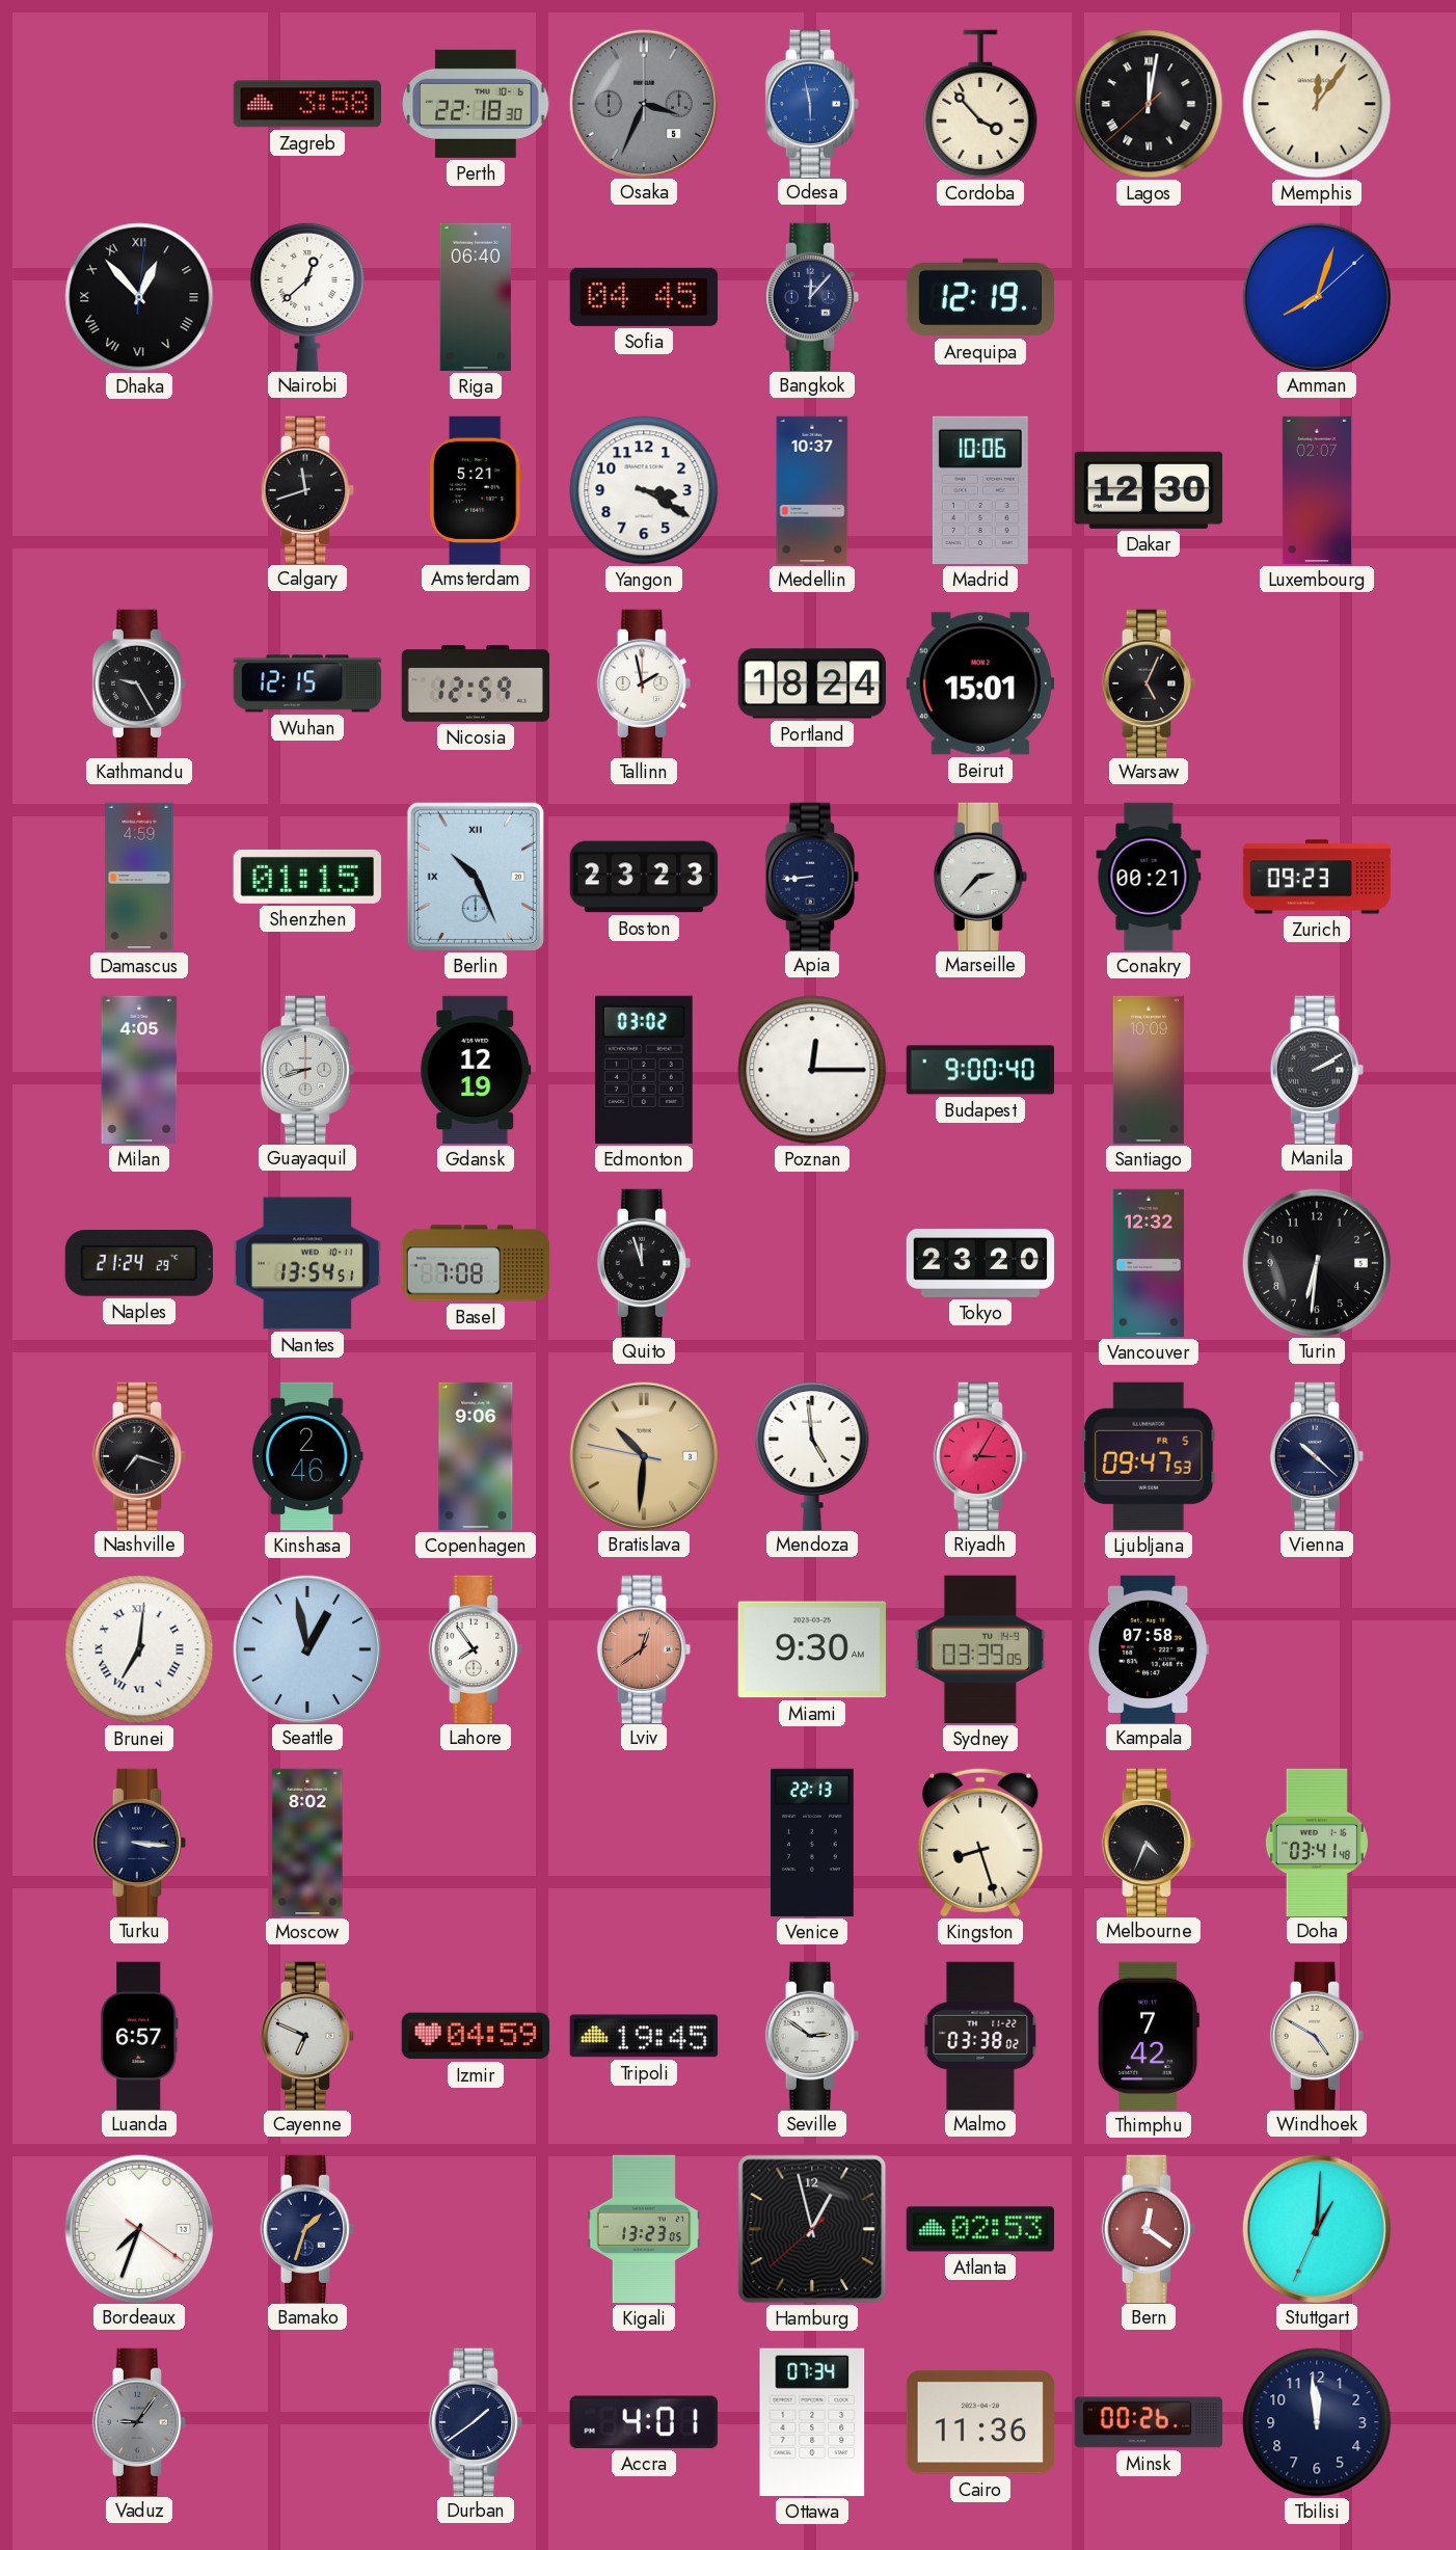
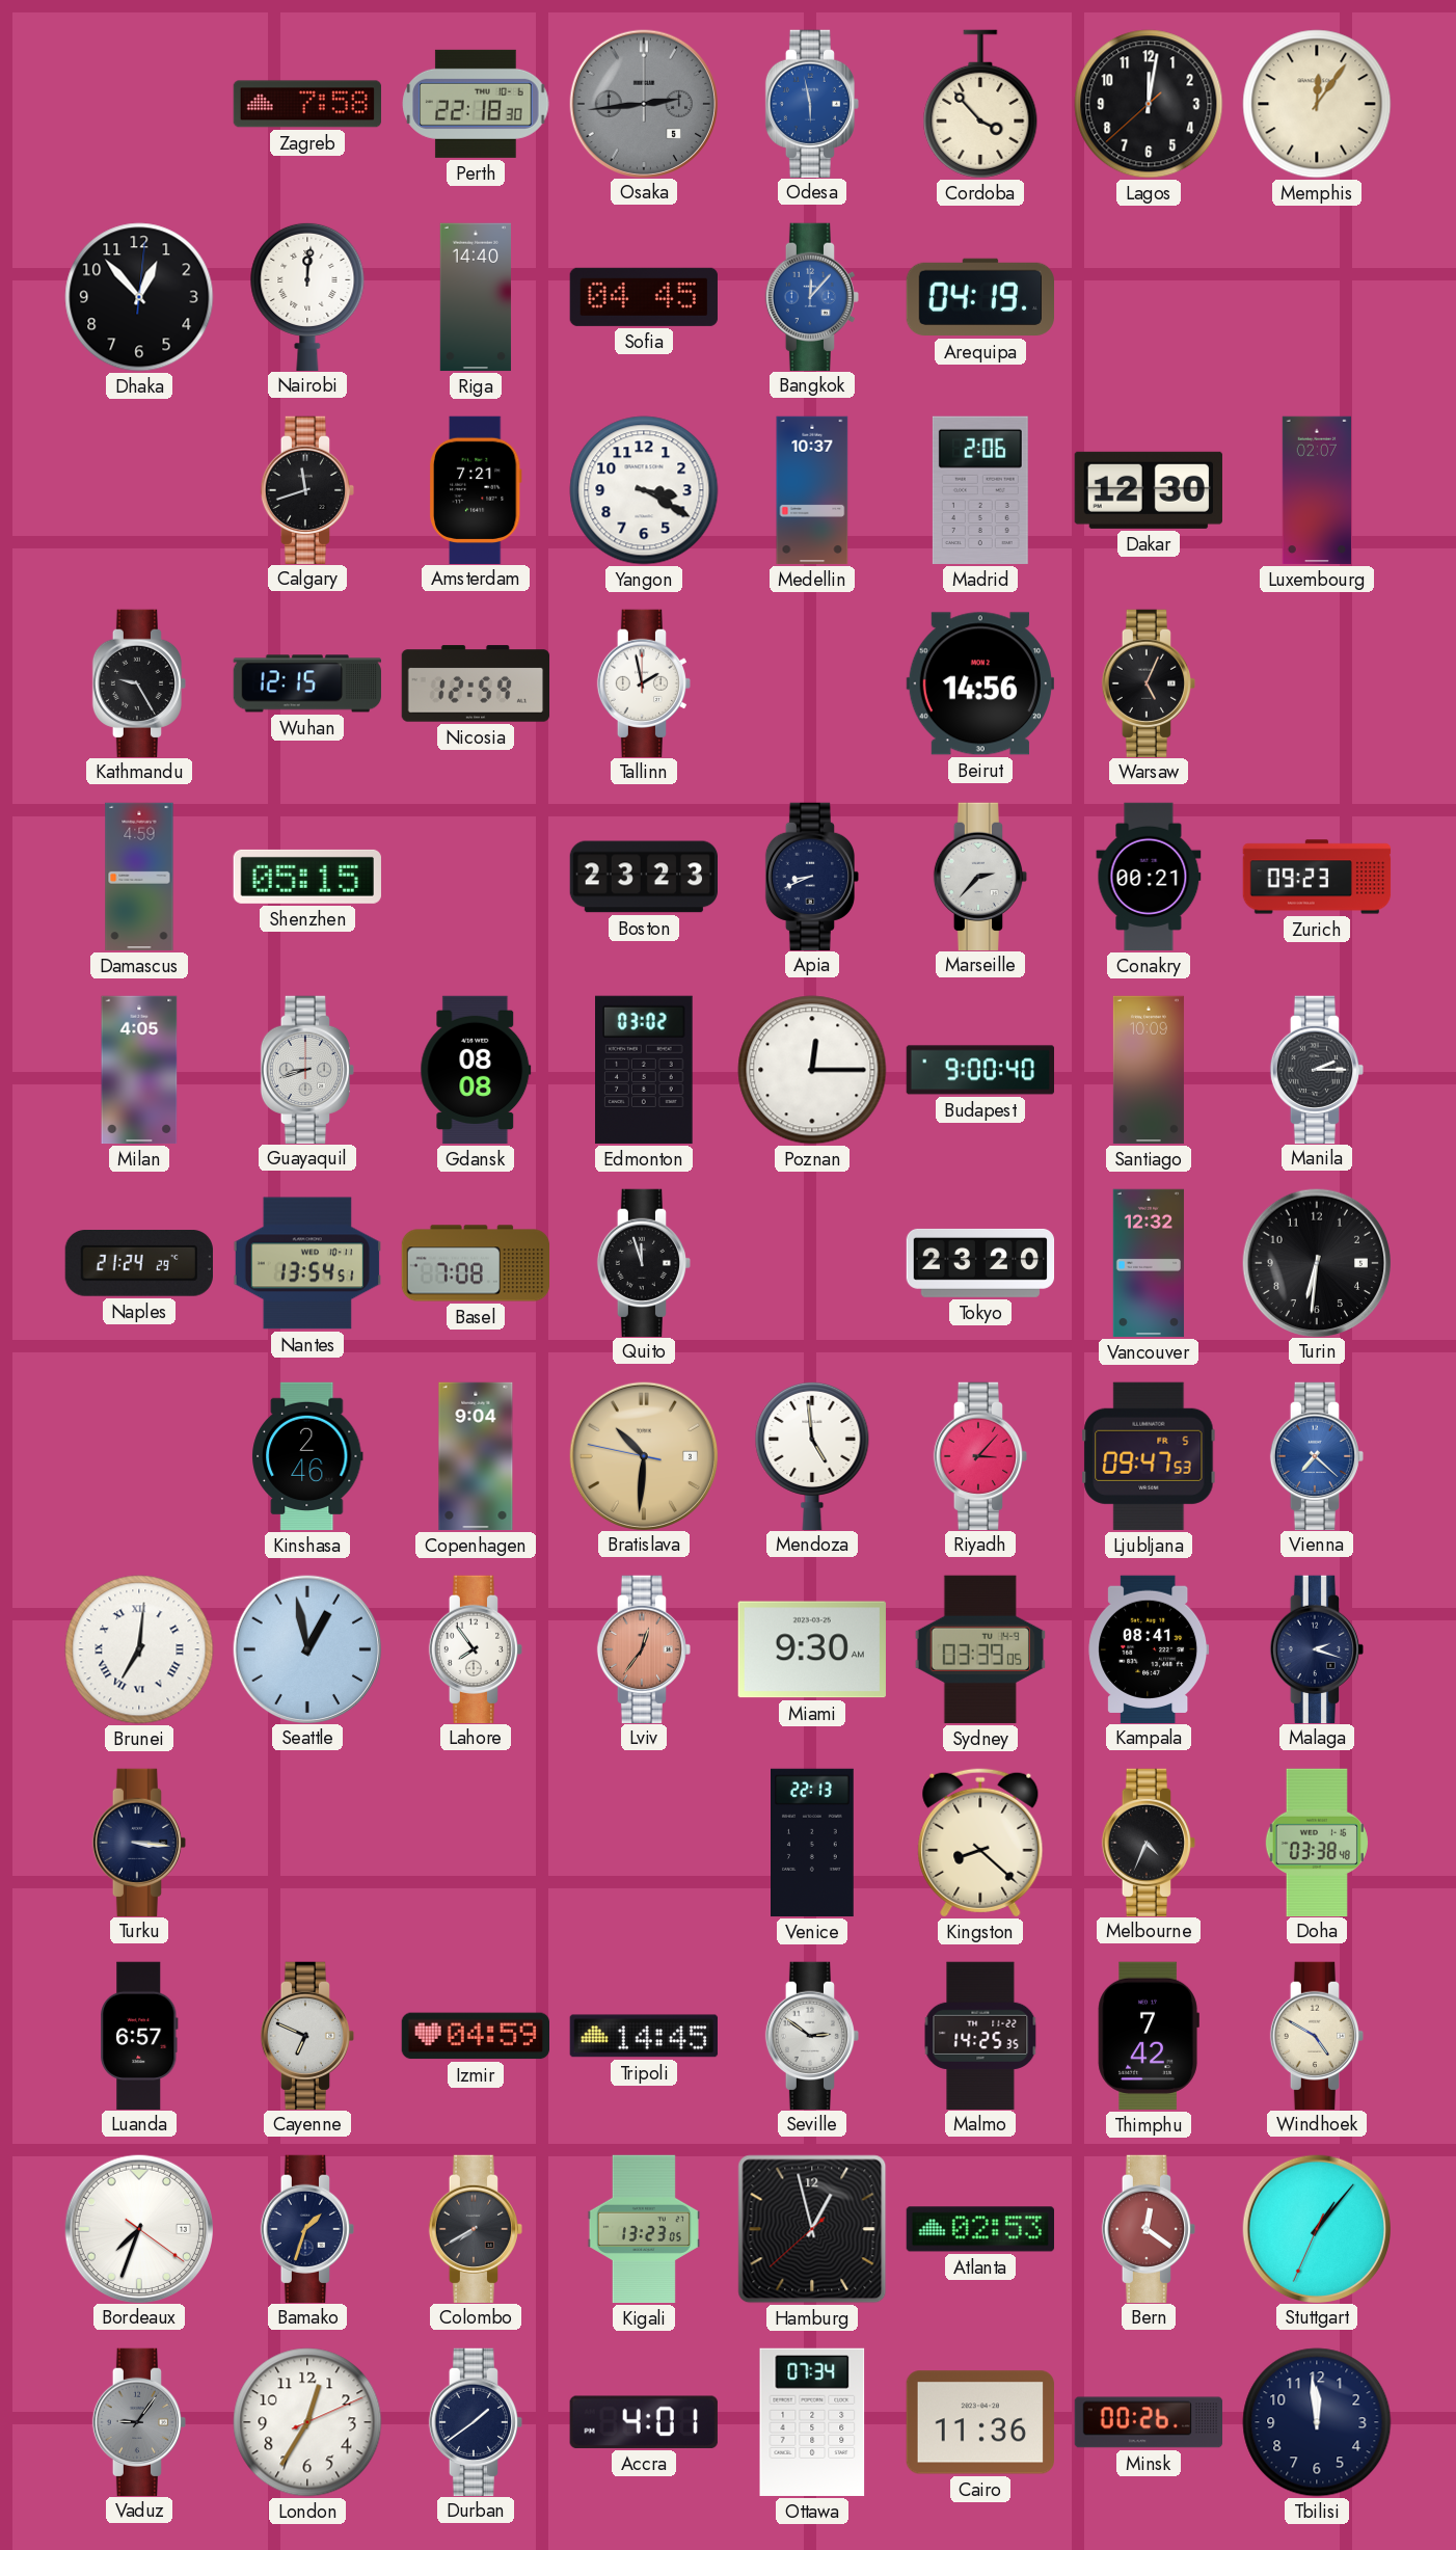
Zagreb: 3:58 -> 7:58 (306, 104)
Osaka: 3:34 -> 2:44 (643, 103)
Lagos numerals: Roman -> Arabic (1149, 104)
Dhaka numerals: Roman -> Arabic (139, 297)
Nairobi: 12:38 -> 12:01 (307, 296)
Riga: 06:40 -> 14:40 (476, 297)
Bangkok dial: navy -> blue (811, 296)
Arequipa: 12:19 -> 04:19 (979, 297)
Amman: 8:03 -> none (1316, 296)
Amsterdam: 5:21 -> 7:21 (476, 489)
Madrid: 10:06 -> 2:06 (980, 490)
Portland: 18:24 -> none (812, 683)
Beirut: 15:01 -> 14:56 (980, 683)
Shenzhen: 01:15 -> 05:15 (307, 877)
Berlin: 10:26 -> none (476, 877)
Apia: 8:44 -> 8:41 (811, 876)
Gdansk: 12:19 -> 08:08 (476, 1070)
Manila: 2:10 -> 2:15 (1316, 1069)
Nashville: 7:18 -> none (138, 1455)
Copenhagen: 9:06 -> 9:04 (476, 1456)
Riyadh: 3:05 -> 3:07 (979, 1455)
Vienna: 10:22 -> 7:22 (1316, 1455)
Vienna dial: navy -> blue (1316, 1455)
Lviv: 12:39 -> 12:36 (643, 1648)
Kampala: 07:58 -> 08:41 (1149, 1648)
Malaga: none -> 2:18 (1316, 1648)
Moscow: 8:02 -> none (307, 1843)
Kingston: 8:27 -> 8:22 (980, 1843)
Doha: 03:41 -> 03:38 (1317, 1842)
Tripoli: 19:45 -> 14:45 (644, 2036)
Malmo: 03:38 -> 14:25 (980, 2035)
Colombo: none -> 7:40 (475, 2228)
Stuttgart: 1:00 -> 1:06 (1316, 2228)
London: none -> 12:35 (307, 2422)
